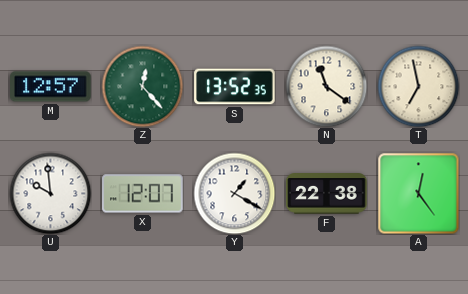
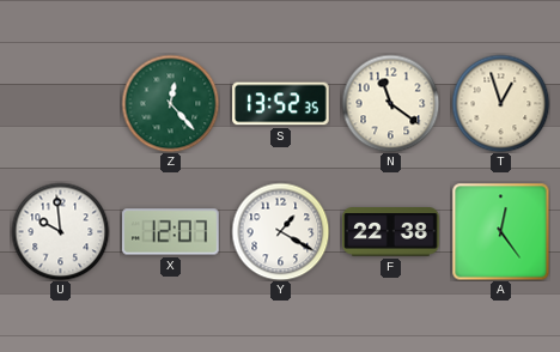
M: 12:57 -> none (51, 87)
T: 6:58 -> 12:57 (500, 103)
